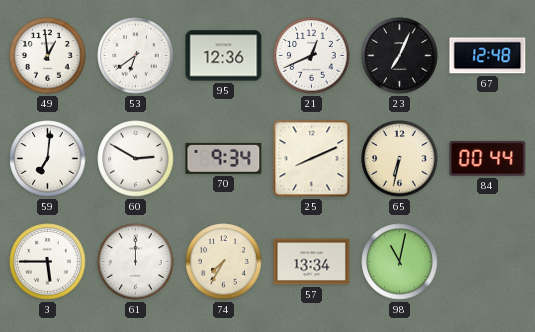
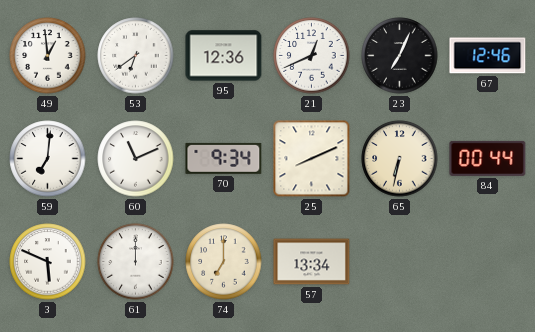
67: 12:48 -> 12:46 (488, 56)
60: 2:50 -> 11:11 (136, 159)
3: 5:45 -> 5:49 (48, 262)
74: 7:35 -> 7:00 (224, 262)
98: 11:02 -> none (400, 262)
